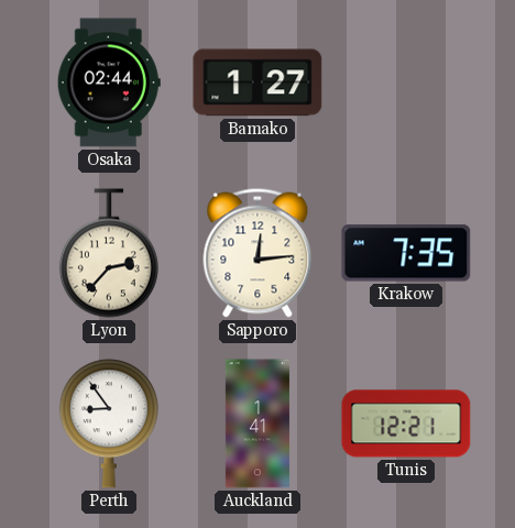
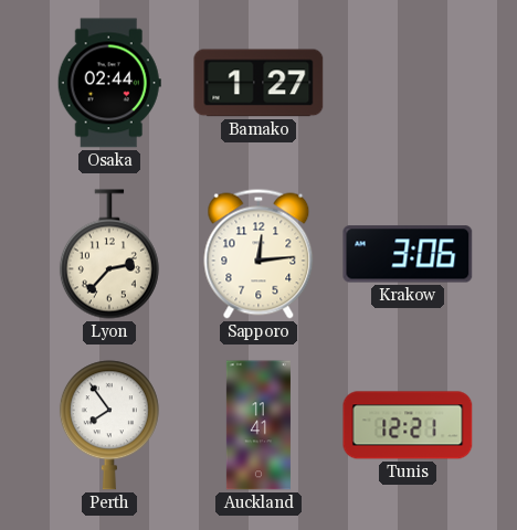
Krakow: 7:35 -> 3:06 (408, 254)
Perth: 8:54 -> 7:54 (109, 425)
Auckland: 1:41 -> 11:41 (258, 425)
